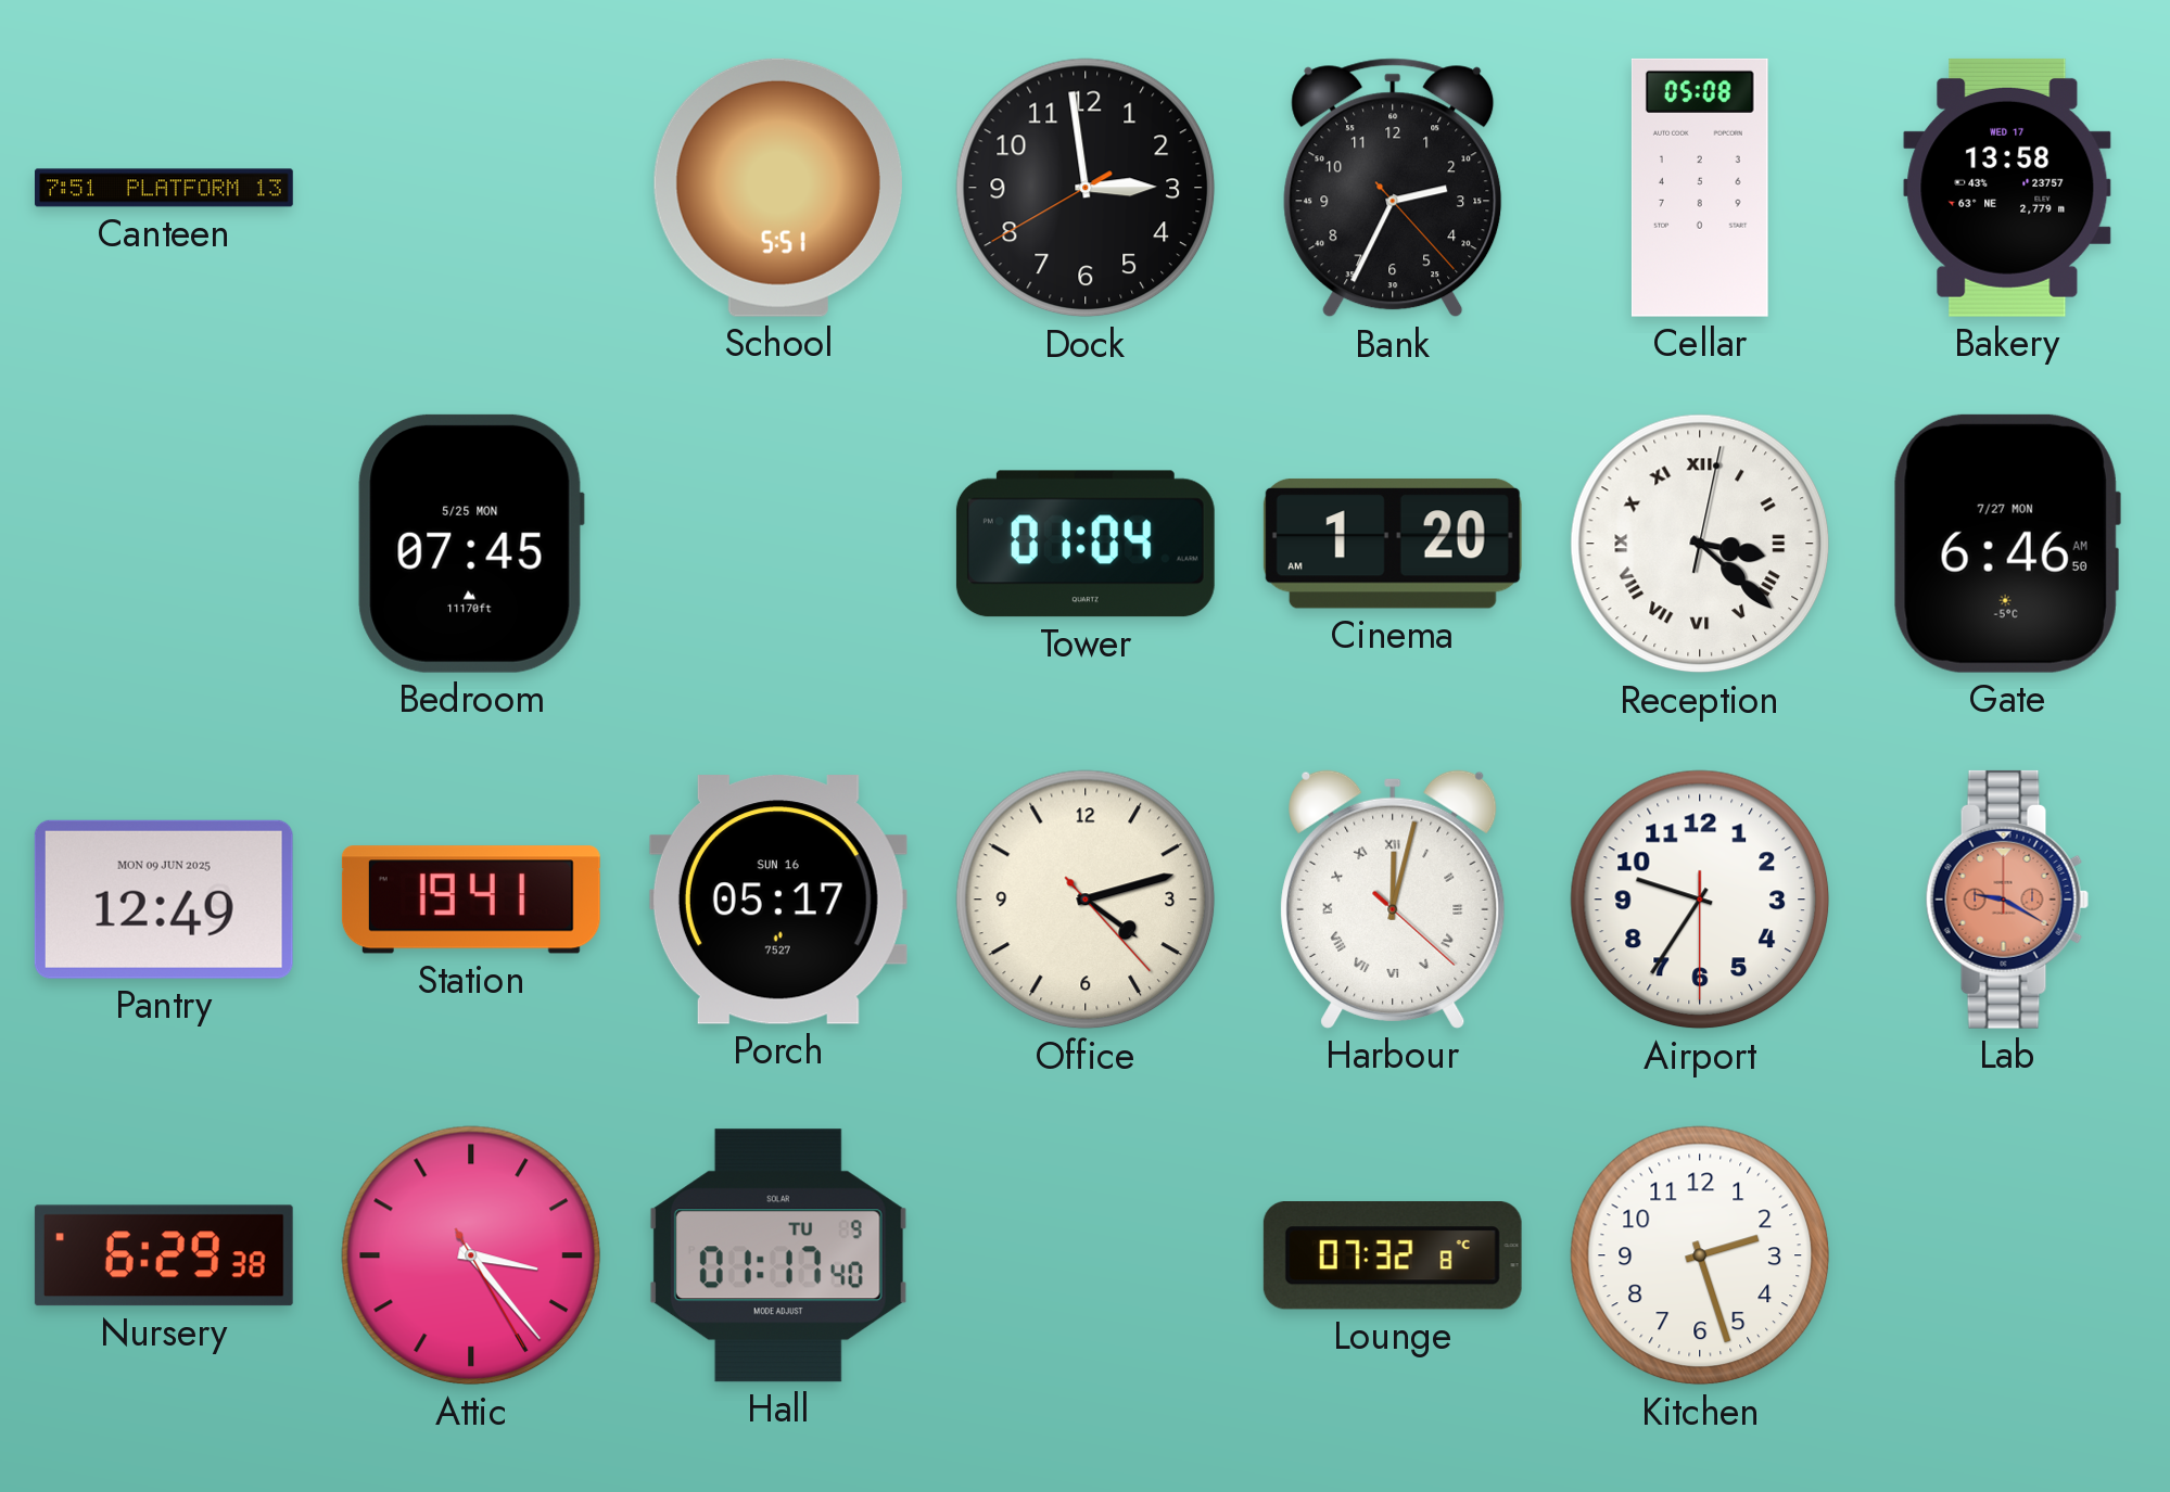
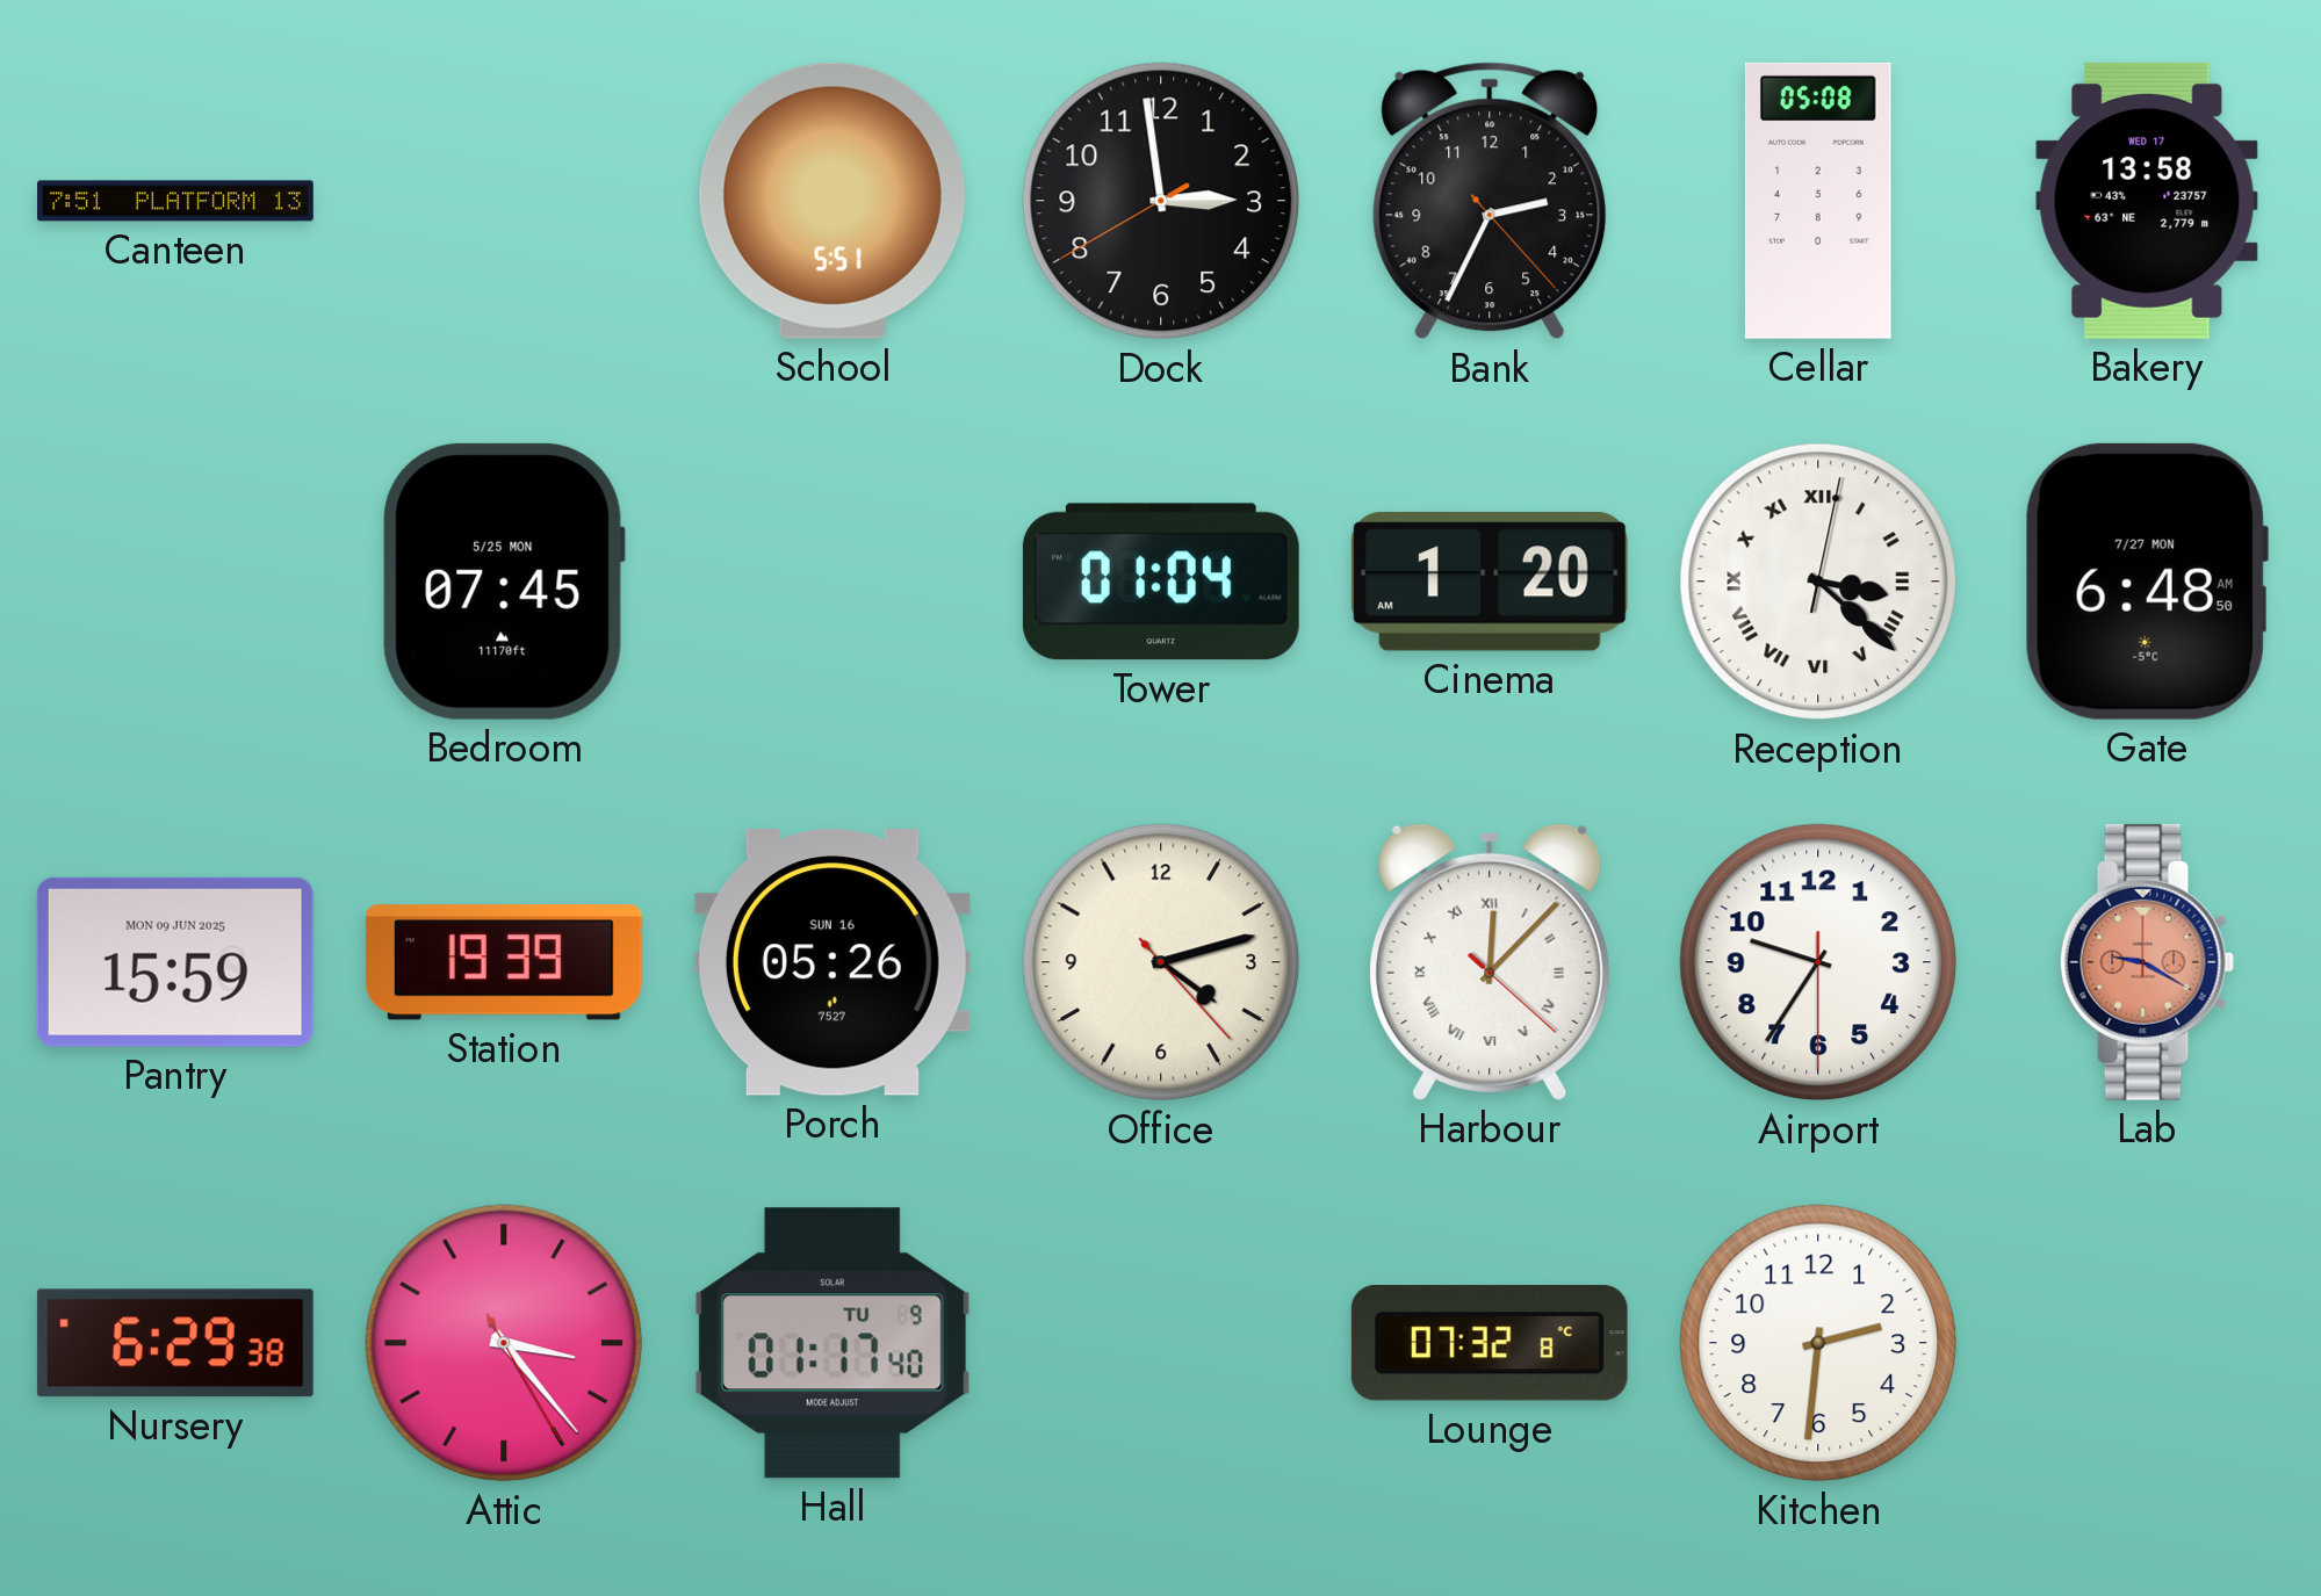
Gate: 6:46 -> 6:48 (2147, 582)
Pantry: 12:49 -> 15:59 (175, 962)
Station: 19:41 -> 19:39 (504, 962)
Porch: 05:17 -> 05:26 (832, 962)
Harbour: 12:02 -> 12:07 (1490, 962)
Kitchen: 2:27 -> 2:31 (1818, 1343)
